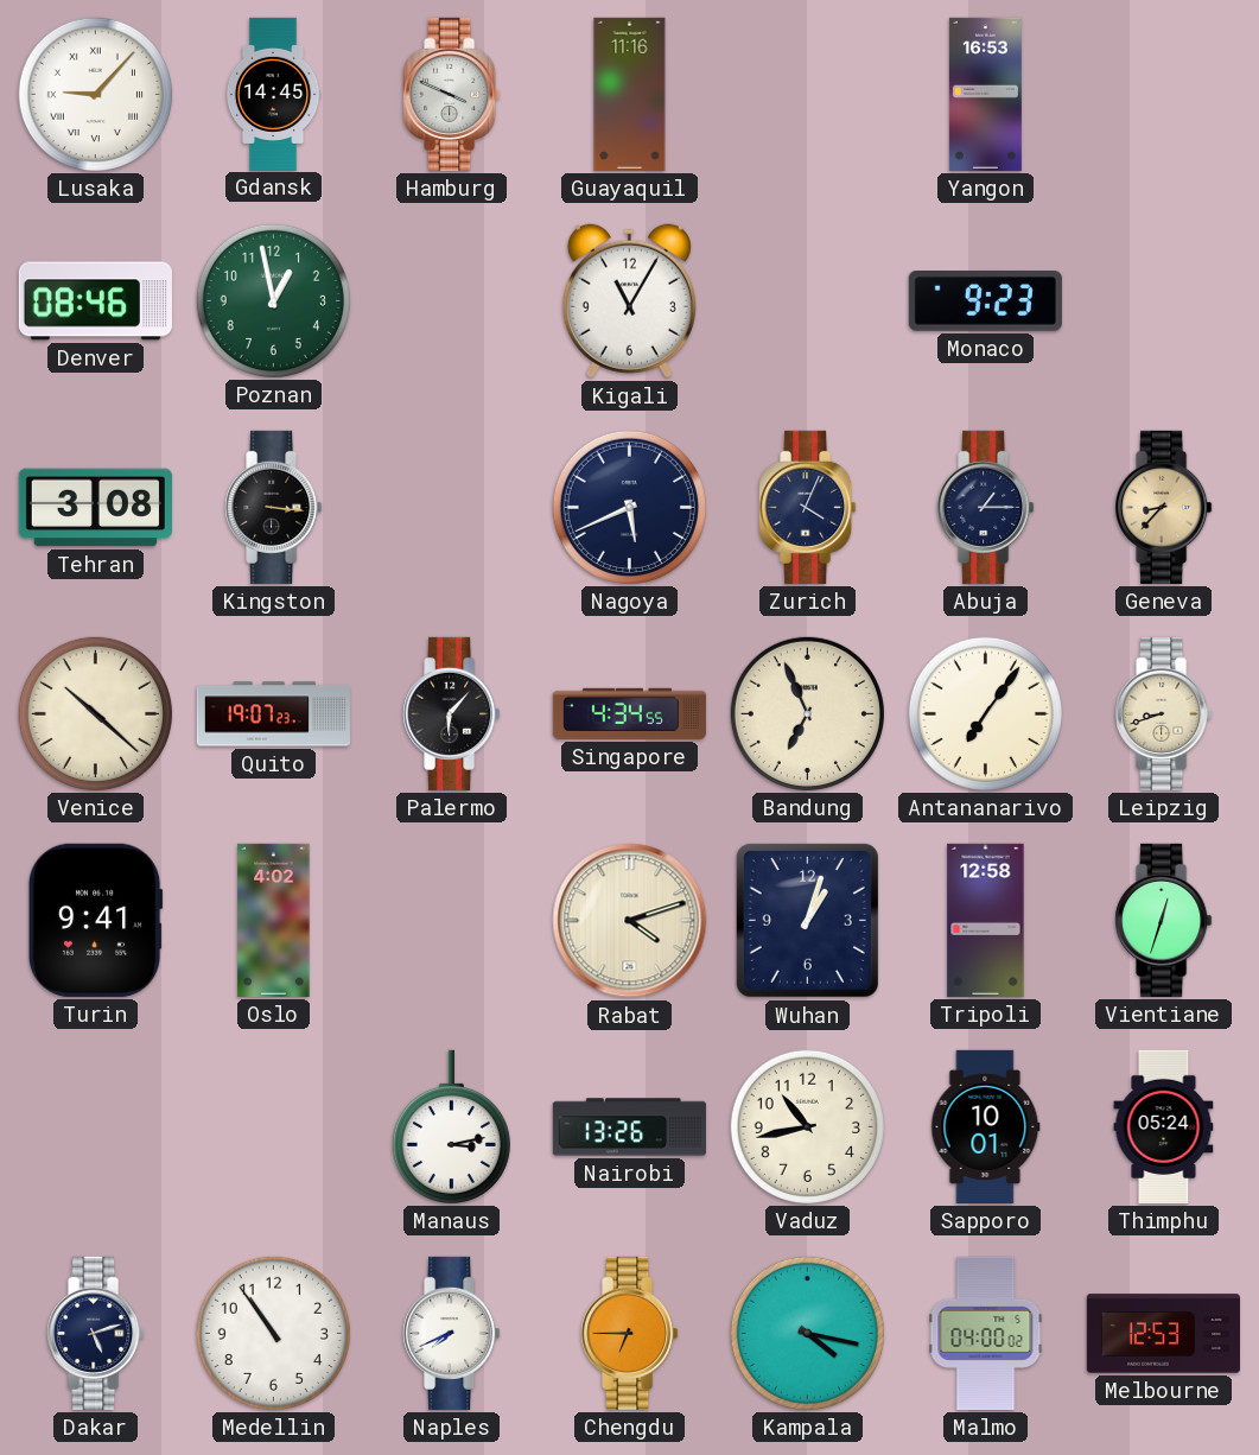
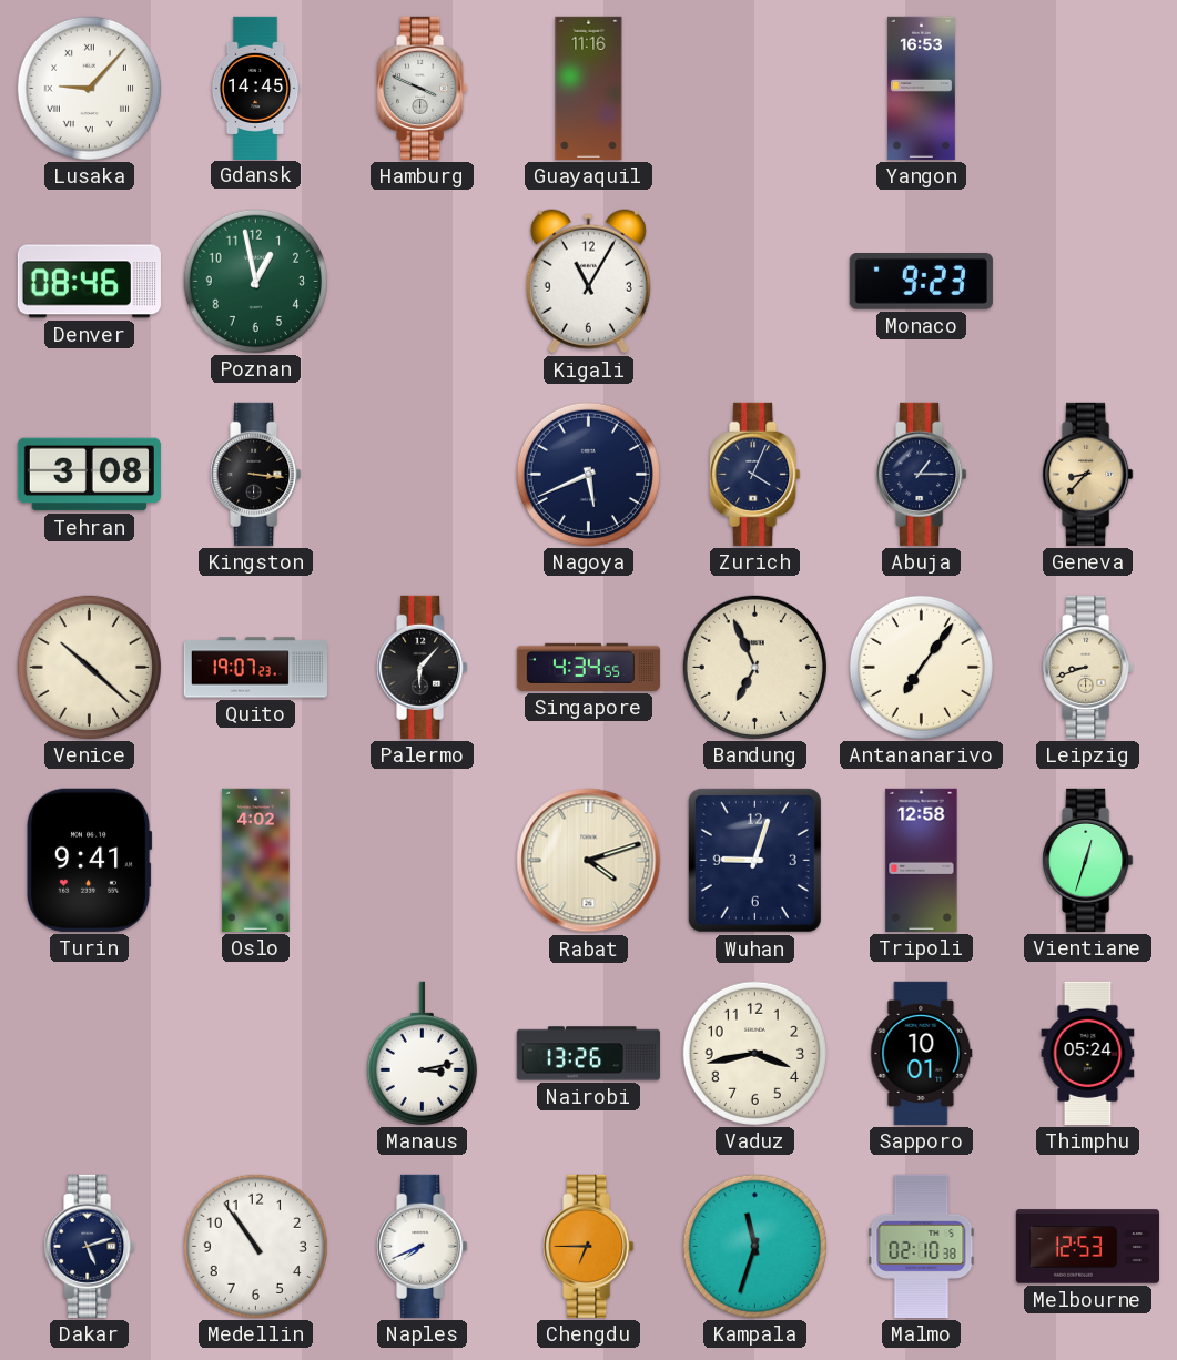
Wuhan: 1:03 -> 9:03 (754, 860)
Vaduz: 10:43 -> 3:43 (754, 1053)
Kampala: 4:17 -> 11:33 (754, 1246)
Malmo: 04:00 -> 02:10 (922, 1246)
